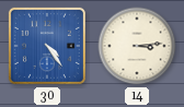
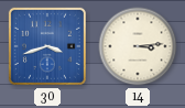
30: 4:24 -> 3:42 (47, 46)
